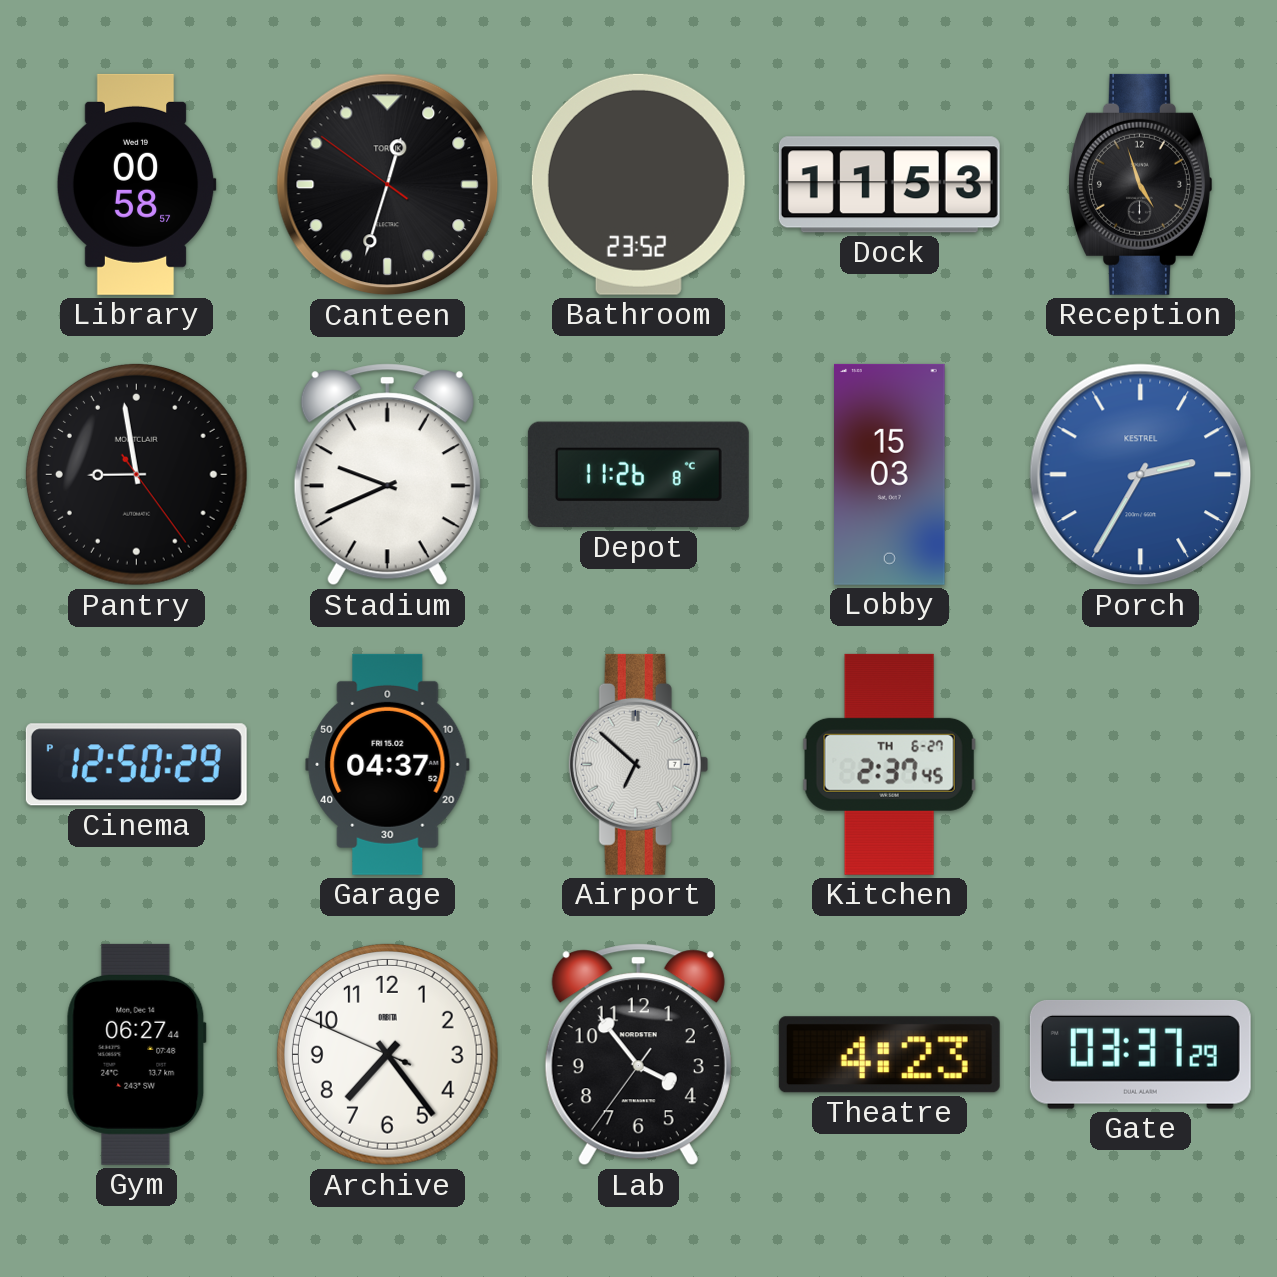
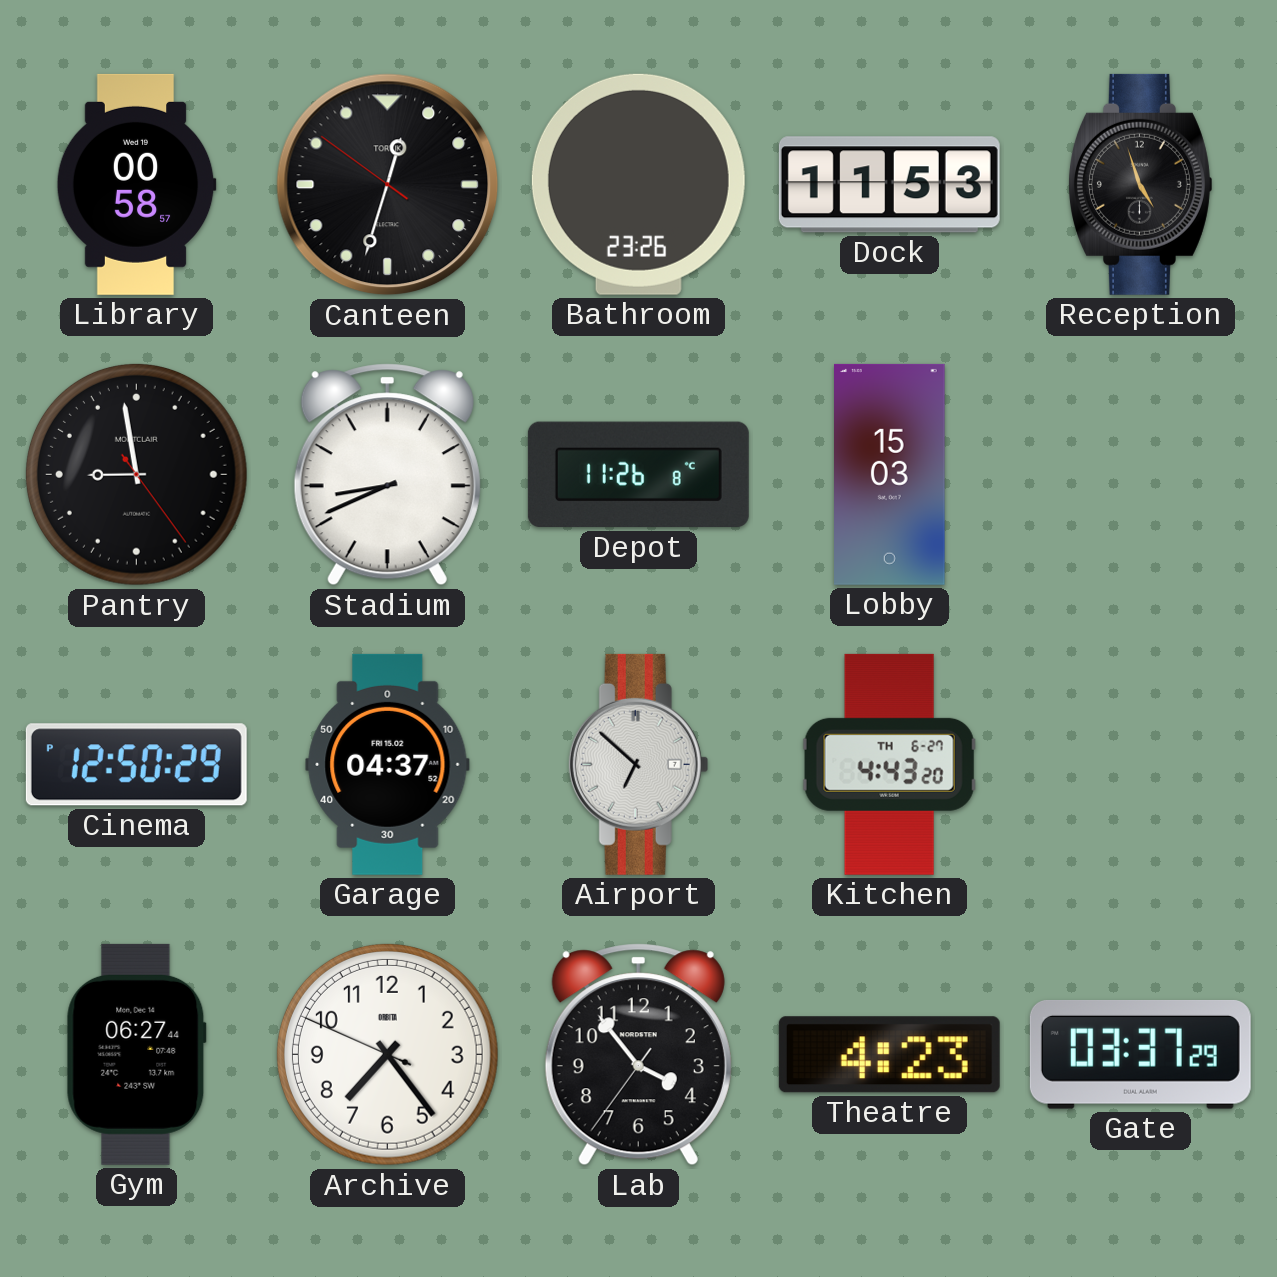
Bathroom: 23:52 -> 23:26 (638, 184)
Stadium: 9:41 -> 8:41 (387, 475)
Porch: 2:35 -> none (1141, 475)
Kitchen: 2:37 -> 4:43 (889, 764)
